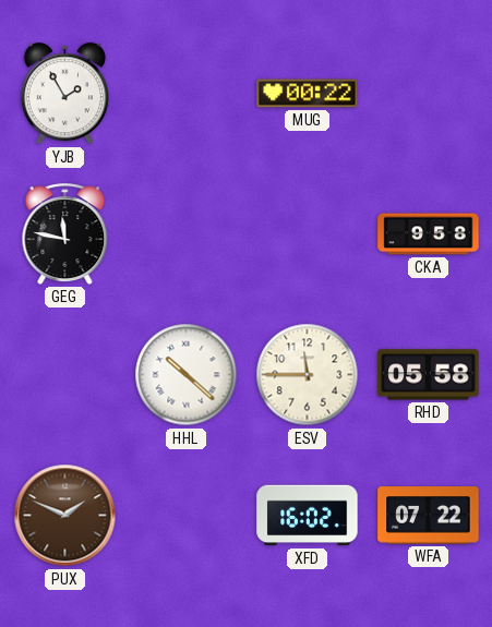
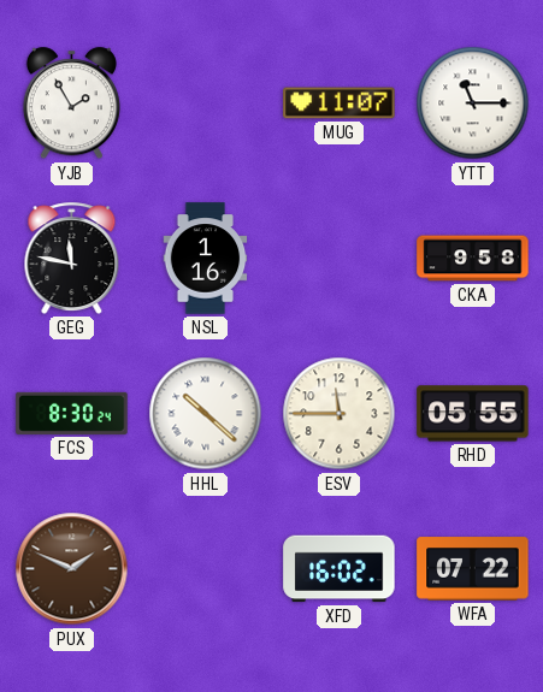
MUG: 00:22 -> 11:07 (340, 103)
YTT: none -> 11:15 (473, 103)
NSL: none -> 1:16 (206, 259)
FCS: none -> 8:30 (72, 413)
RHD: 05:58 -> 05:55 (473, 414)
